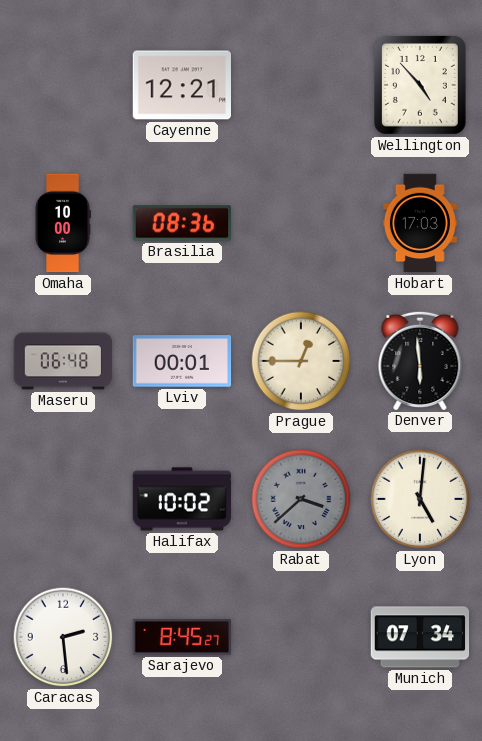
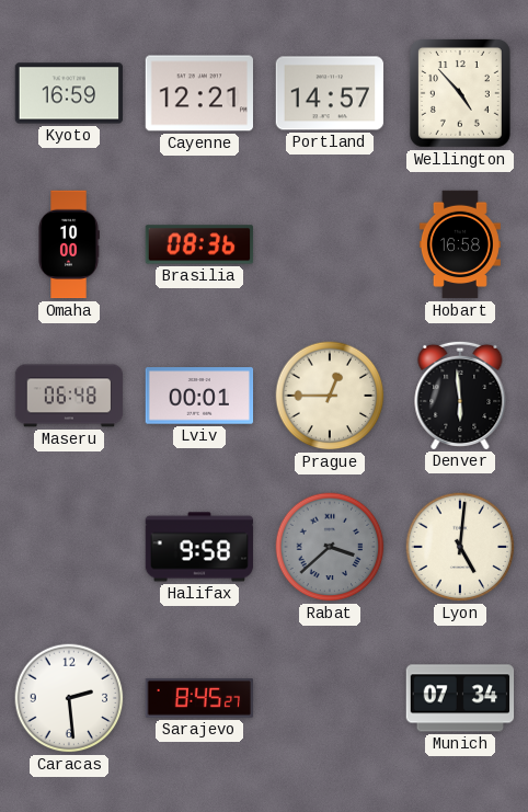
Kyoto: none -> 16:59 (69, 93)
Portland: none -> 14:57 (330, 93)
Hobart: 17:03 -> 16:58 (460, 244)
Halifax: 10:02 -> 9:58 (199, 547)
